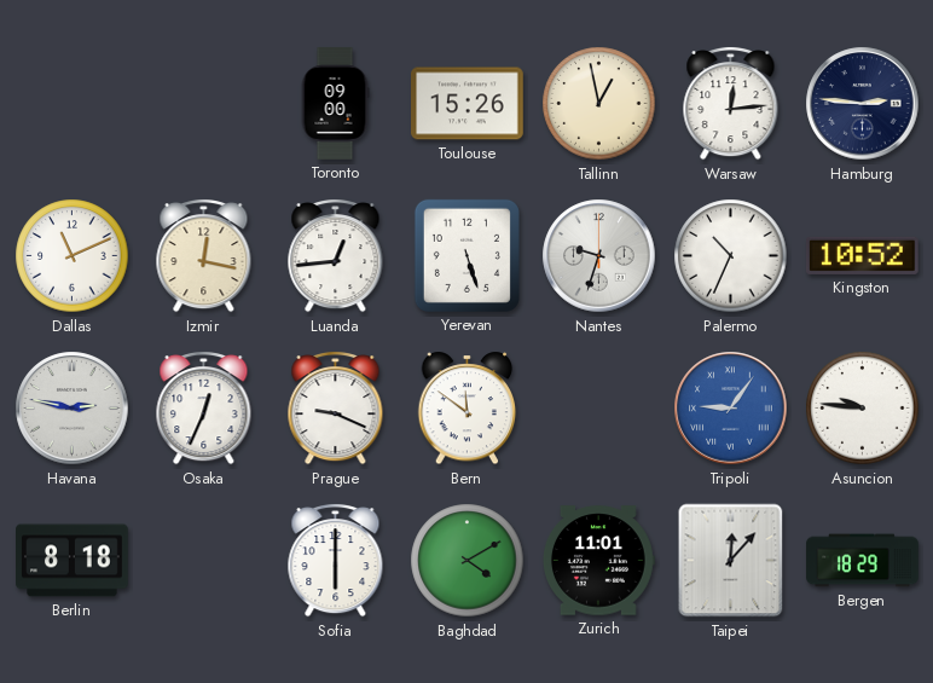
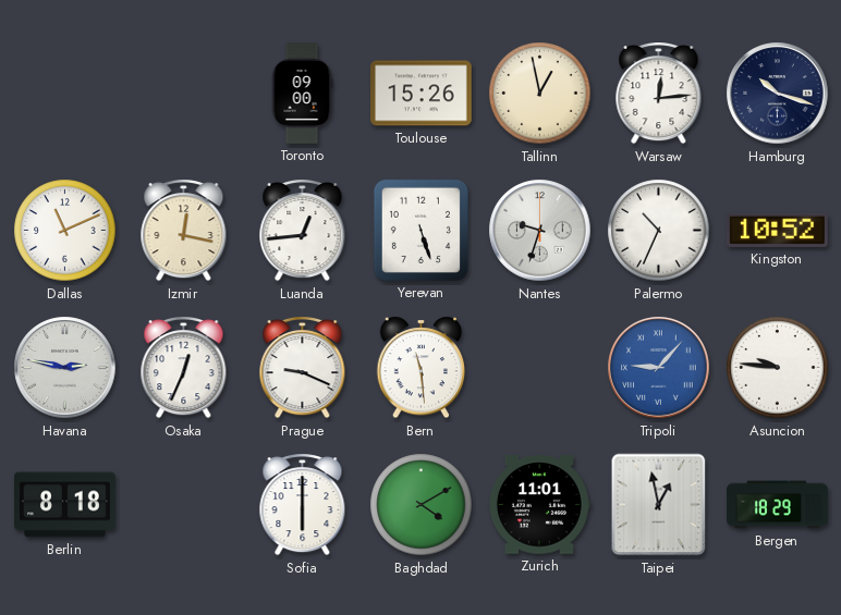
Hamburg: 2:46 -> 10:18 (778, 94)
Bern: 11:51 -> 11:29 (422, 368)
Tripoli: 9:06 -> 9:07 (659, 368)
Taipei: 12:07 -> 12:58 (659, 505)
